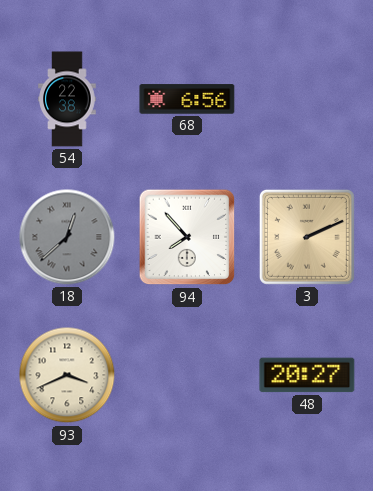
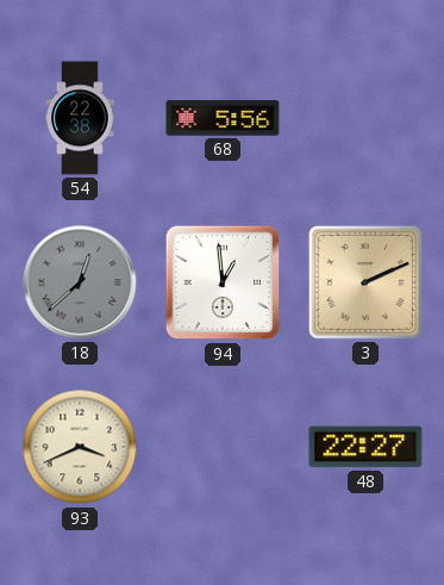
68: 6:56 -> 5:56 (223, 118)
94: 7:53 -> 12:59 (223, 282)
48: 20:27 -> 22:27 (365, 447)
